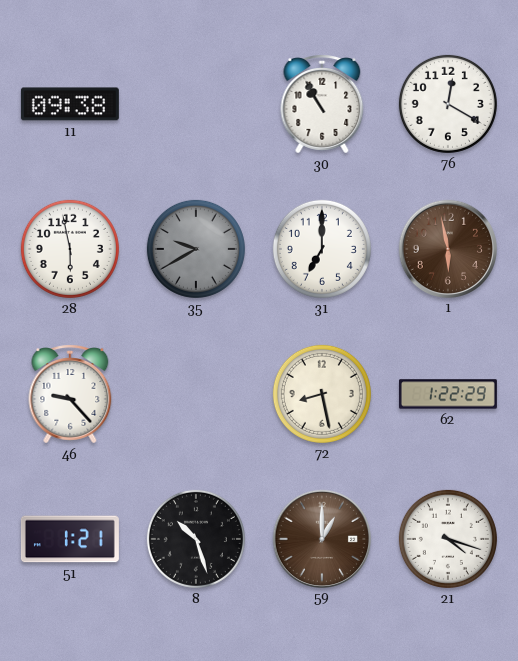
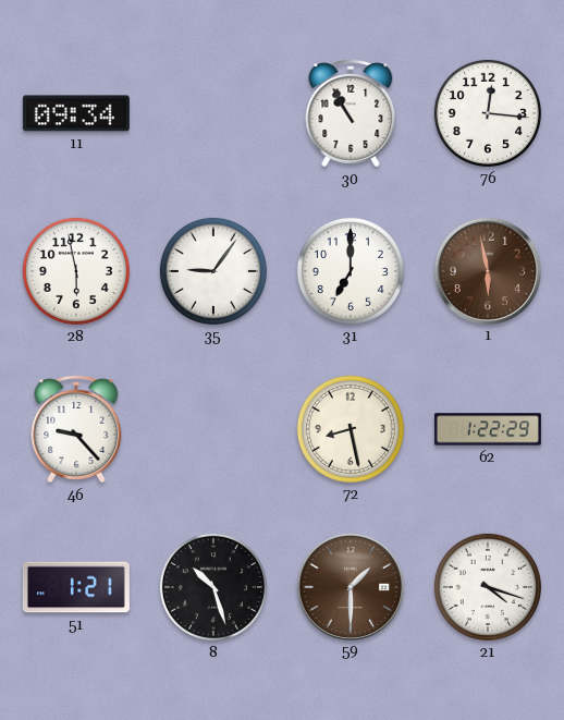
11: 09:38 -> 09:34 (76, 113)
76: 12:20 -> 12:16 (488, 113)
35: 9:40 -> 9:06 (213, 271)
35 dial: grey -> white (213, 271)
59: 1:00 -> 1:30 (350, 586)
